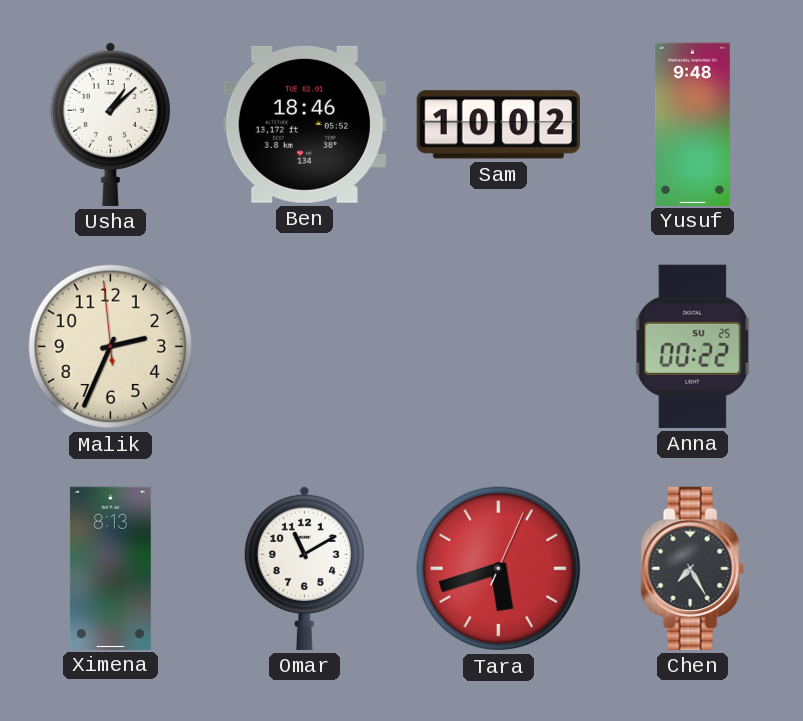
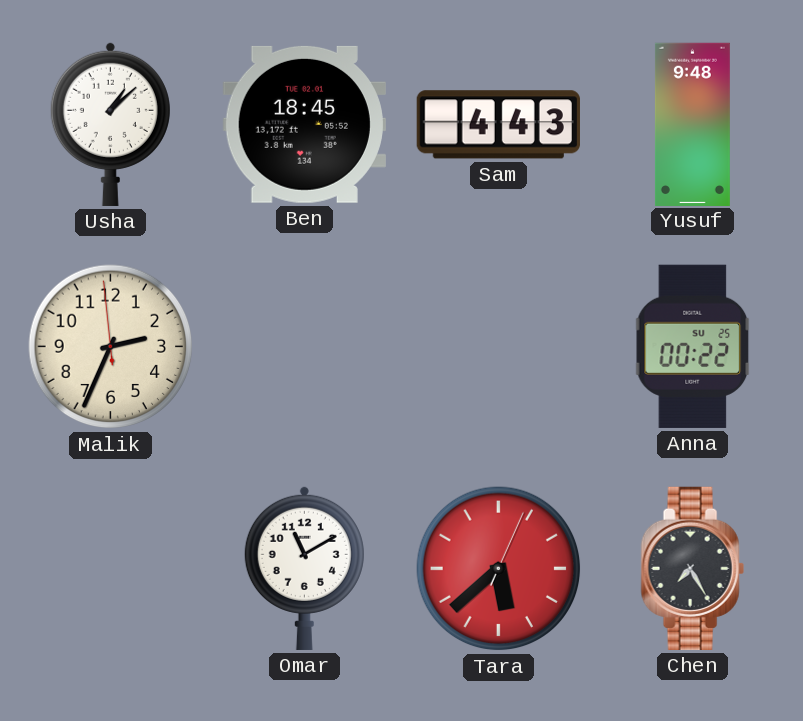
Ben: 18:46 -> 18:45 (304, 124)
Sam: 10:02 -> 4:43 (498, 125)
Ximena: 8:13 -> none (110, 568)
Tara: 5:42 -> 5:38 (499, 569)
